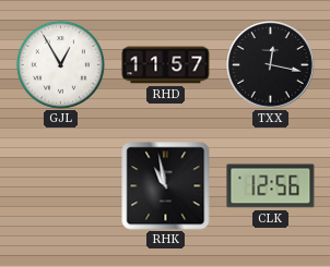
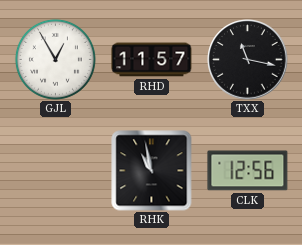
TXX: 12:17 -> 11:17 (248, 60)
